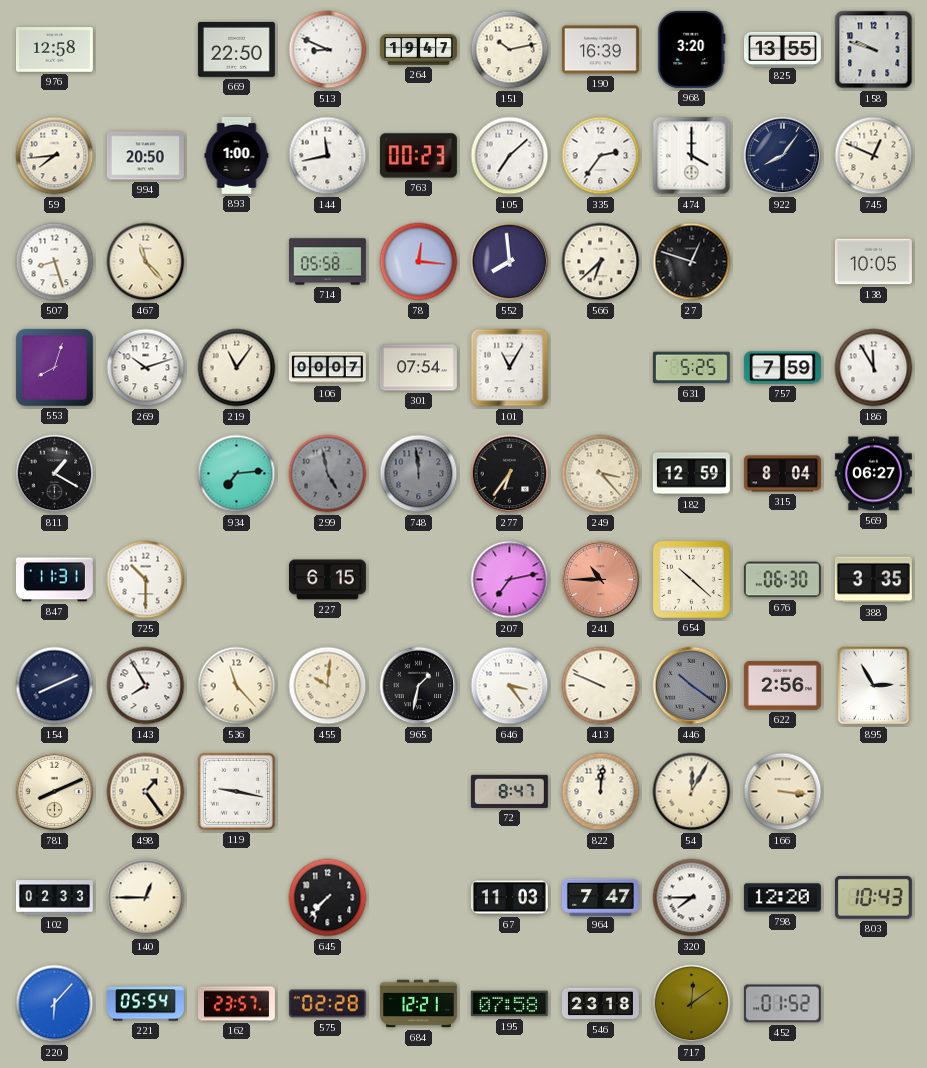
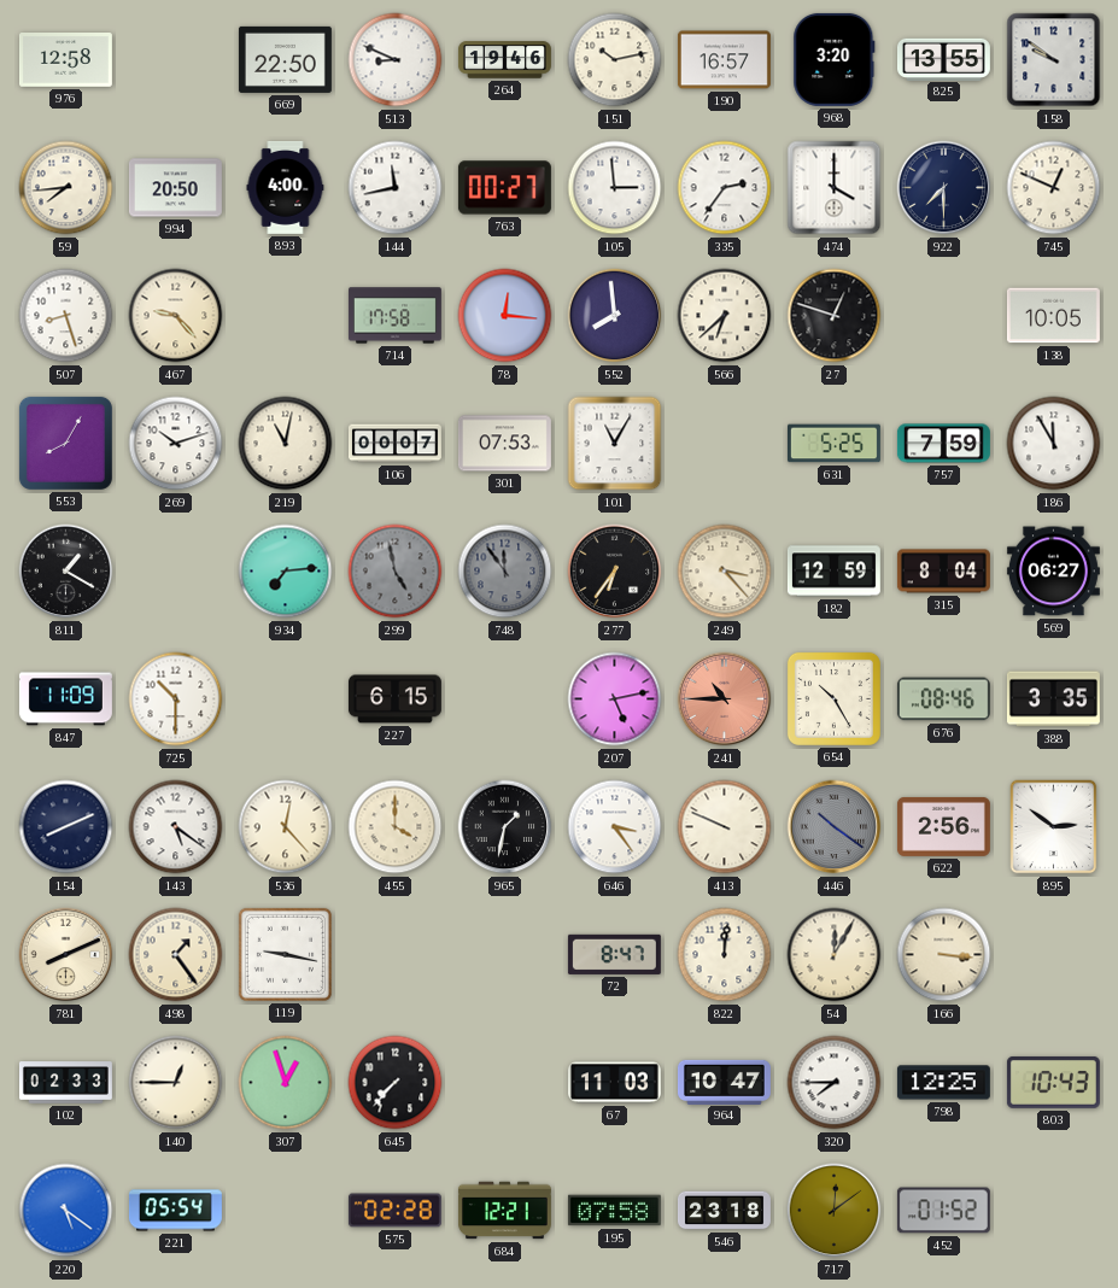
264: 19:47 -> 19:46 (504, 60)
190: 16:39 -> 16:57 (724, 60)
158: 9:48 -> 9:51 (1054, 60)
893: 1:00 -> 4:00 (286, 187)
763: 00:23 -> 00:27 (504, 188)
105: 7:08 -> 2:59 (615, 188)
922: 8:06 -> 7:30 (944, 188)
467: 11:23 -> 9:23 (176, 316)
714: 05:58 -> 17:58 (394, 316)
553: 8:03 -> 8:05 (65, 443)
219: 11:06 -> 11:02 (286, 444)
301: 07:54 -> 07:53 (504, 444)
748: 11:59 -> 11:54 (505, 572)
847: 11:31 -> 11:09 (65, 699)
207: 7:13 -> 5:13 (615, 699)
654: 10:22 -> 10:25 (833, 698)
676: 06:30 -> 08:46 (943, 699)
143: 7:55 -> 5:21 (176, 827)
536: 11:23 -> 12:23 (286, 827)
455: 10:01 -> 4:00 (396, 827)
895: 2:55 -> 2:51 (1054, 827)
307: none -> 12:57 (286, 1083)
964: 7:47 -> 10:47 (724, 1082)
798: 12:20 -> 12:25 (943, 1083)
220: 6:07 -> 5:21 (66, 1211)
162: 23:57 -> none (236, 1004)
